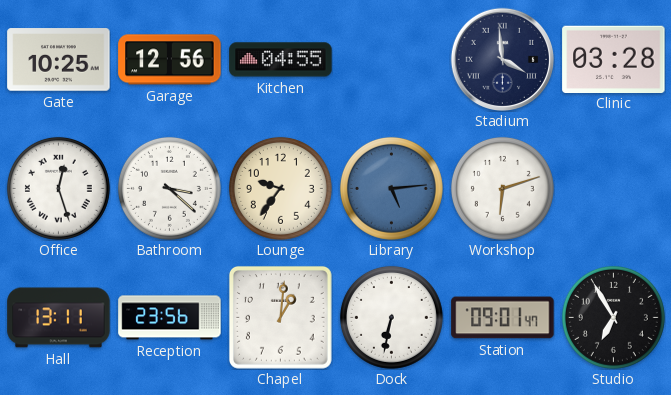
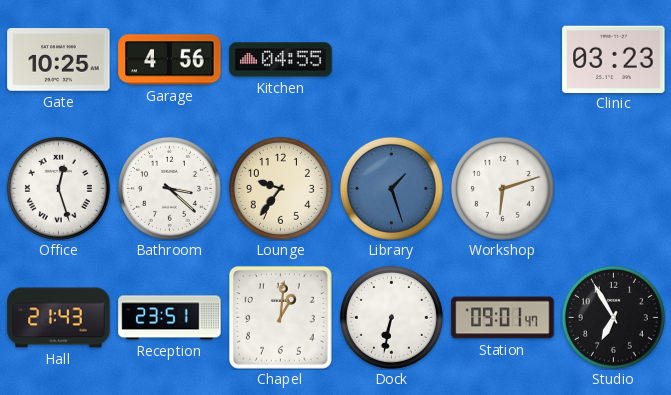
Garage: 12:56 -> 4:56 (170, 60)
Stadium: 3:59 -> none (502, 59)
Clinic: 03:28 -> 03:23 (614, 59)
Library: 5:14 -> 1:27 (391, 188)
Hall: 13:11 -> 21:43 (59, 318)
Reception: 23:56 -> 23:51 (170, 318)
